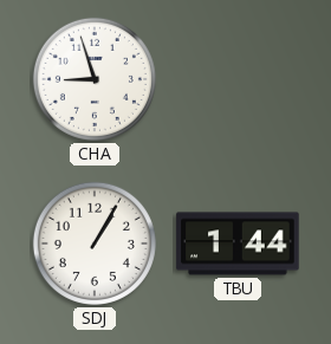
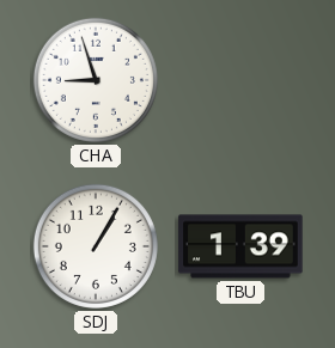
TBU: 1:44 -> 1:39 (240, 246)
